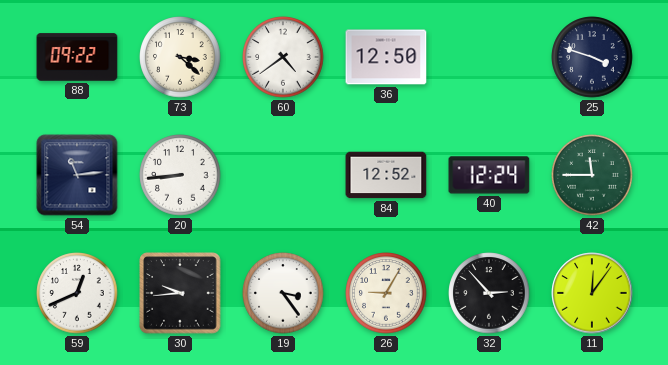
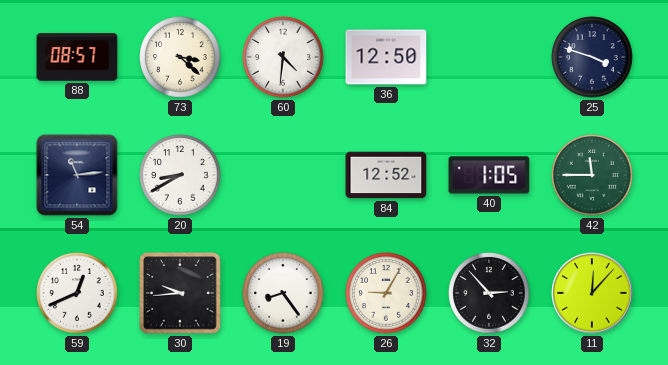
88: 09:22 -> 08:57 (77, 57)
60: 4:39 -> 4:31 (283, 57)
20: 8:44 -> 8:40 (180, 175)
40: 12:24 -> 1:05 (489, 175)
19: 3:24 -> 8:24 (283, 293)
11: 12:06 -> 12:07 (592, 293)
